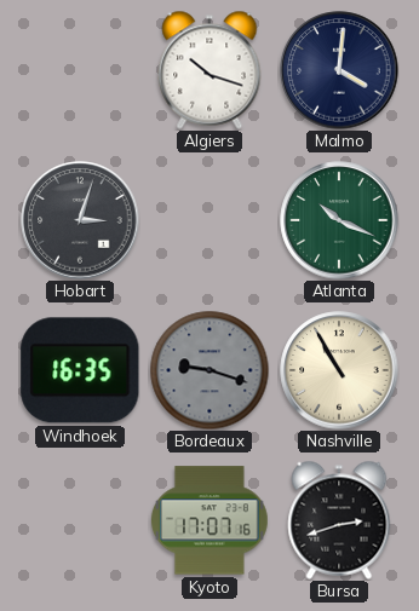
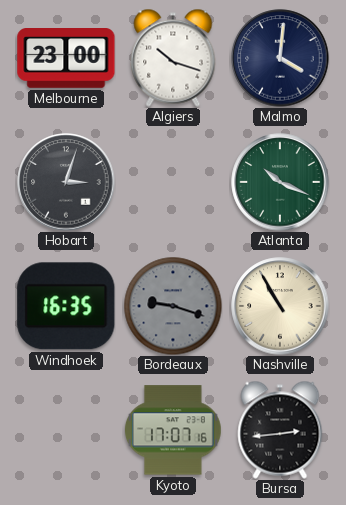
Melbourne: none -> 23:00 (66, 58)
Bursa: 2:42 -> 2:44 (280, 430)
